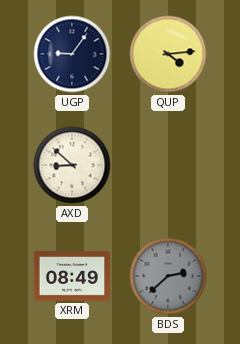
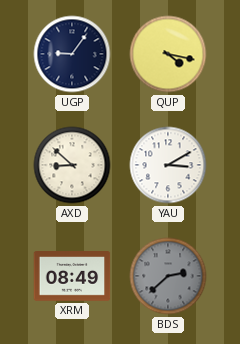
QUP: 4:14 -> 4:17 (168, 54)
YAU: none -> 3:10 (168, 165)
